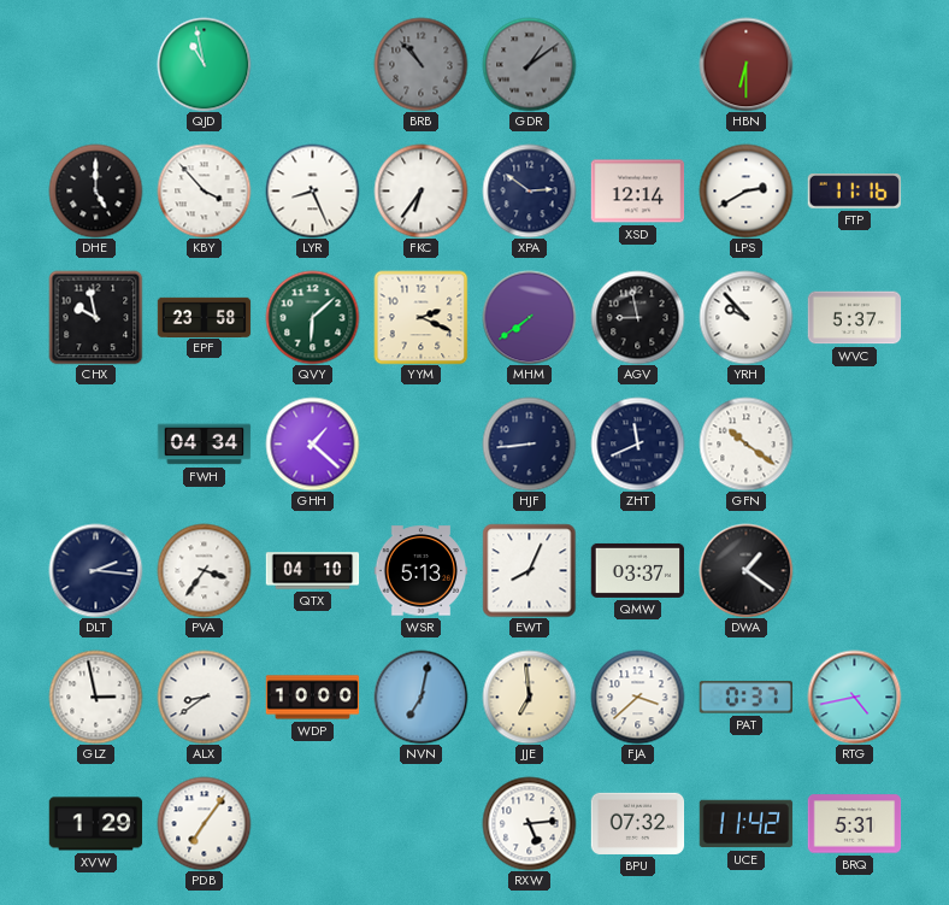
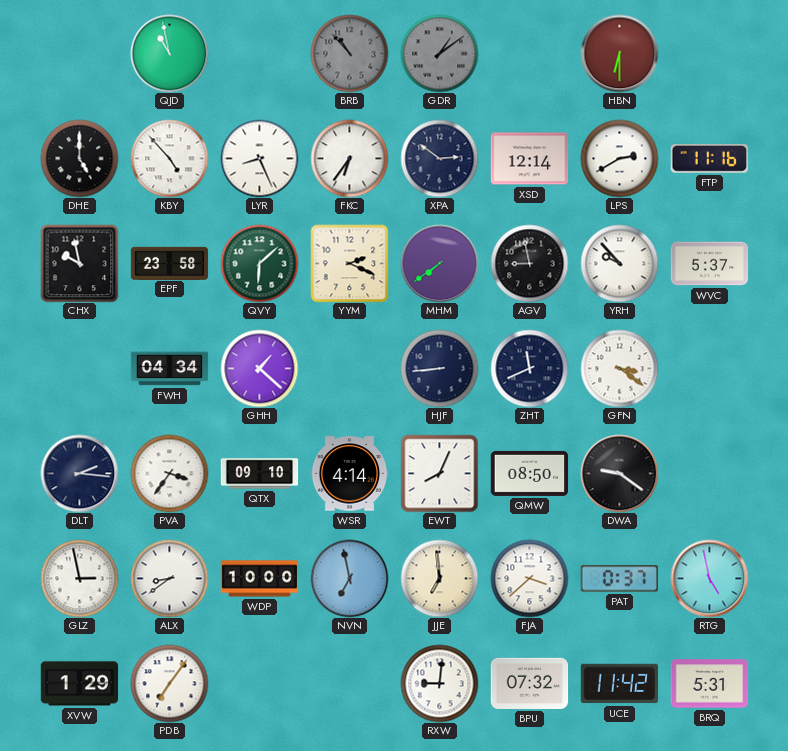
KBY: 3:53 -> 4:53 (169, 158)
GFN: 10:21 -> 3:21 (619, 368)
QTX: 04:10 -> 09:10 (259, 474)
WSR: 5:13 -> 4:14 (349, 474)
QMW: 03:37 -> 08:50 (529, 473)
DWA: 1:21 -> 9:21 (619, 473)
NVN: 7:02 -> 6:58 (349, 578)
RTG: 4:43 -> 4:58 (709, 578)
RXW: 5:14 -> 9:01 (439, 683)
